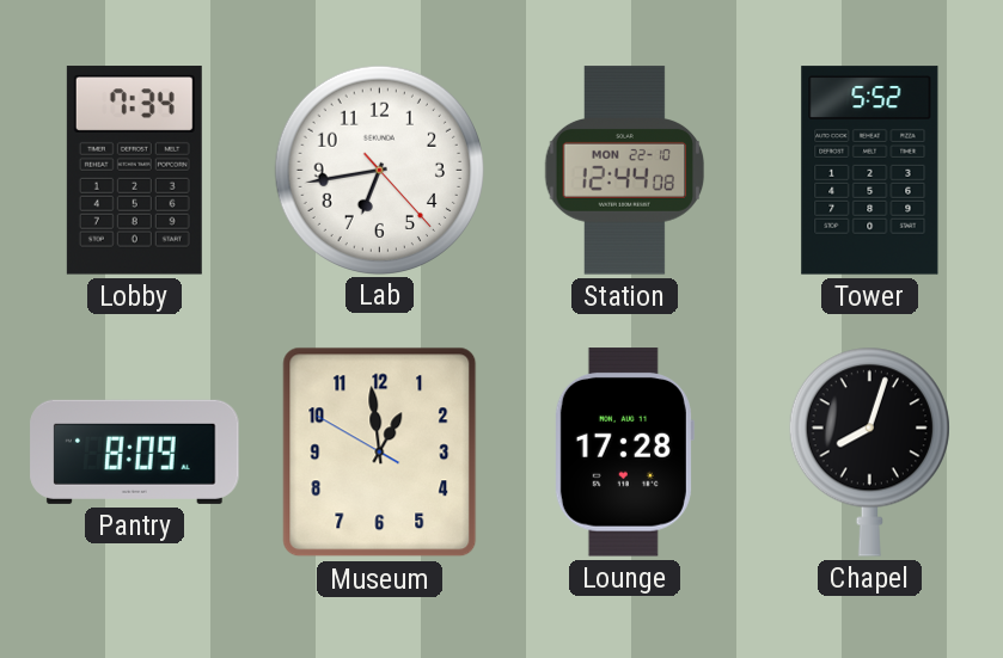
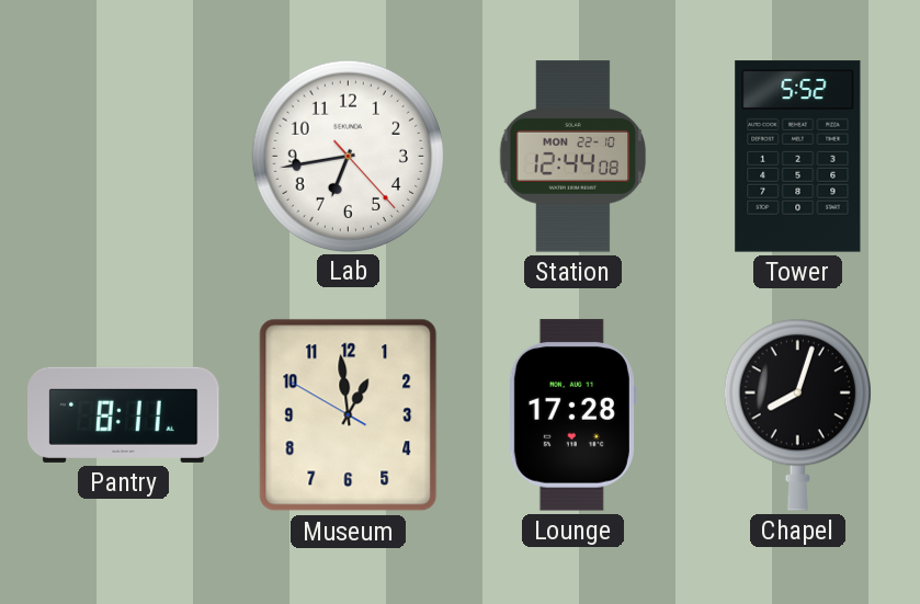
Lobby: 7:34 -> none (134, 171)
Pantry: 8:09 -> 8:11 (124, 414)
